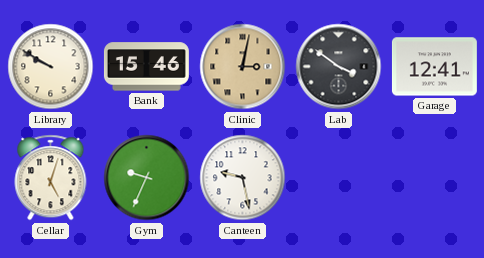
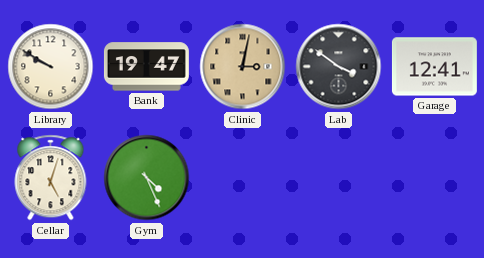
Bank: 15:46 -> 19:47 (146, 67)
Gym: 9:34 -> 4:26 (147, 178)
Canteen: 9:28 -> none (243, 178)
